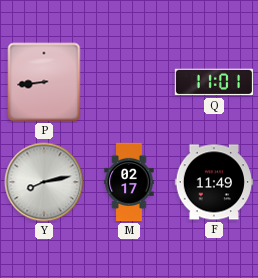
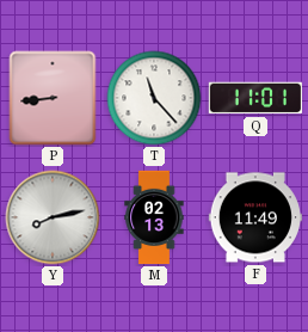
T: none -> 11:23 (154, 98)
M: 02:17 -> 02:13 (154, 217)
